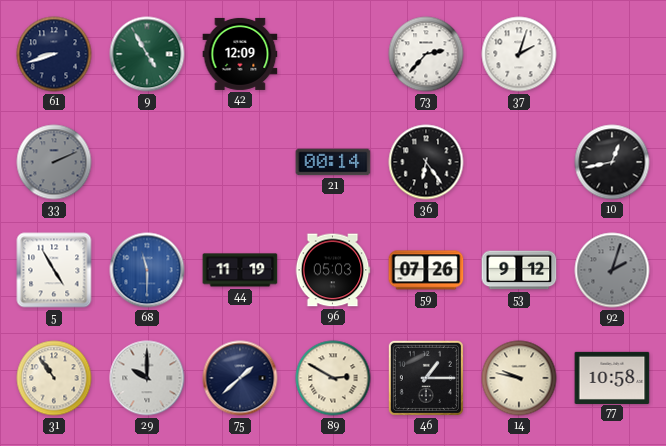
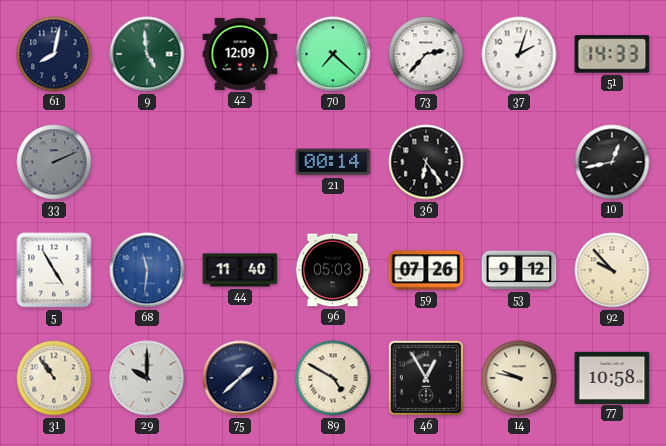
61: 8:42 -> 8:02 (54, 54)
9: 4:55 -> 4:59 (147, 54)
70: none -> 7:22 (333, 54)
51: none -> 14:33 (612, 54)
68: 11:30 -> 11:31 (147, 270)
44: 11:19 -> 11:40 (240, 270)
92: 2:03 -> 9:53 (612, 270)
92 dial: grey -> cream (612, 270)
89: 2:50 -> 4:50 (333, 378)
46: 1:15 -> 12:55 (426, 378)
